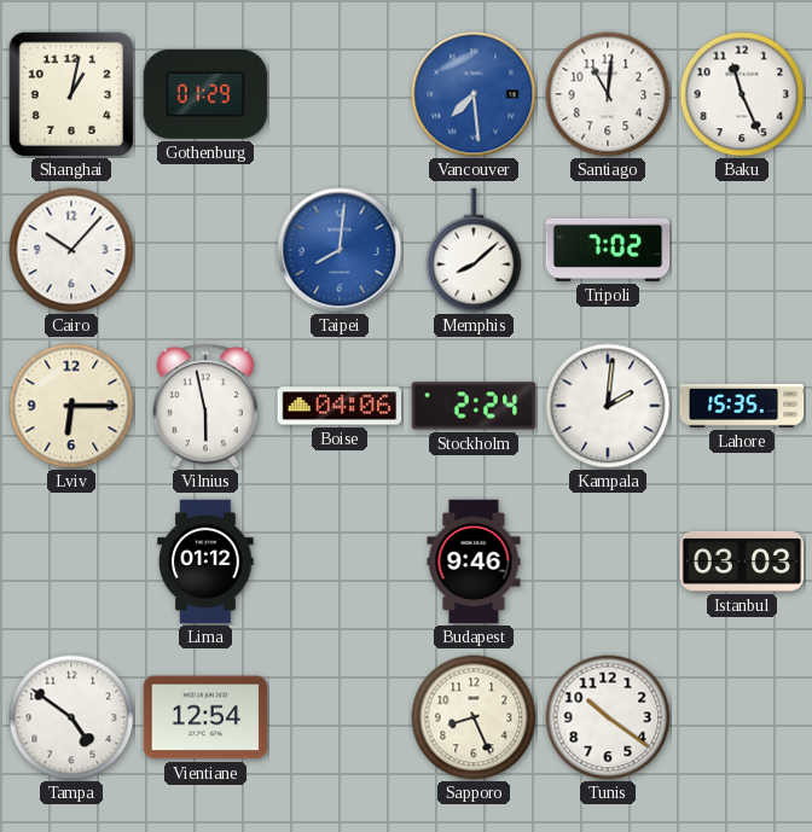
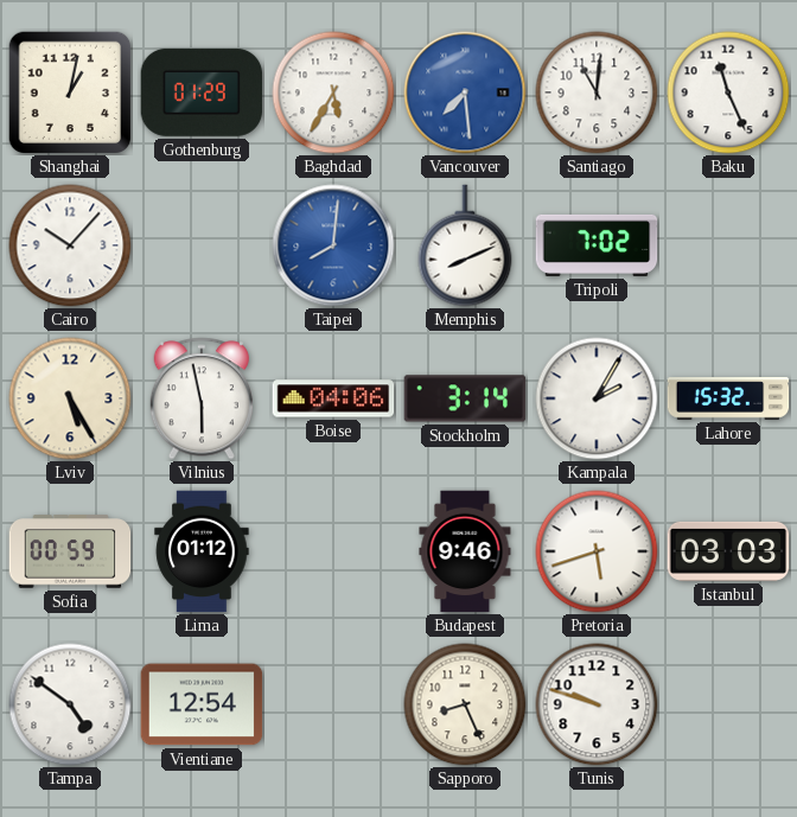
Baghdad: none -> 5:35 (333, 92)
Memphis: 8:08 -> 8:11 (465, 245)
Lviv: 6:15 -> 5:25 (70, 398)
Stockholm: 2:24 -> 3:14 (465, 398)
Kampala: 2:01 -> 2:05 (597, 398)
Lahore: 15:35 -> 15:32 (728, 398)
Sofia: none -> 00:59 (70, 551)
Pretoria: none -> 5:42 (597, 551)
Tunis: 10:21 -> 9:48 (597, 704)
